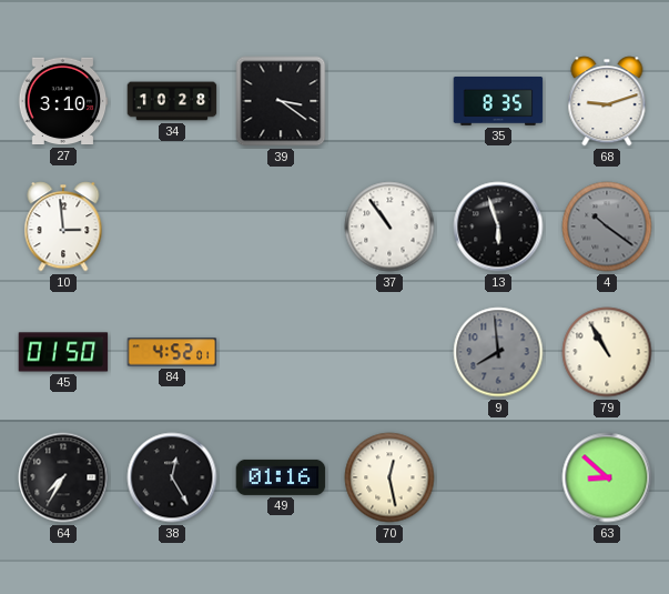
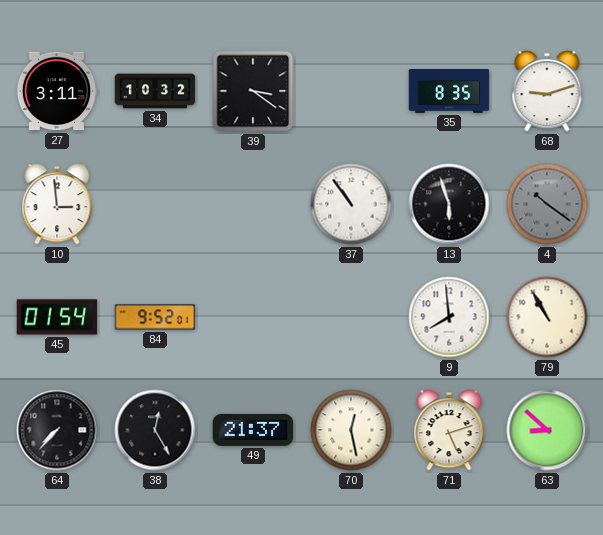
27: 3:10 -> 3:11 (57, 91)
34: 10:28 -> 10:32 (155, 91)
45: 01:50 -> 01:54 (57, 317)
84: 4:52 -> 9:52 (155, 317)
9 dial: grey -> white (449, 317)
64: 7:35 -> 7:37 (57, 430)
49: 01:16 -> 21:37 (253, 430)
71: none -> 5:12 (449, 430)
